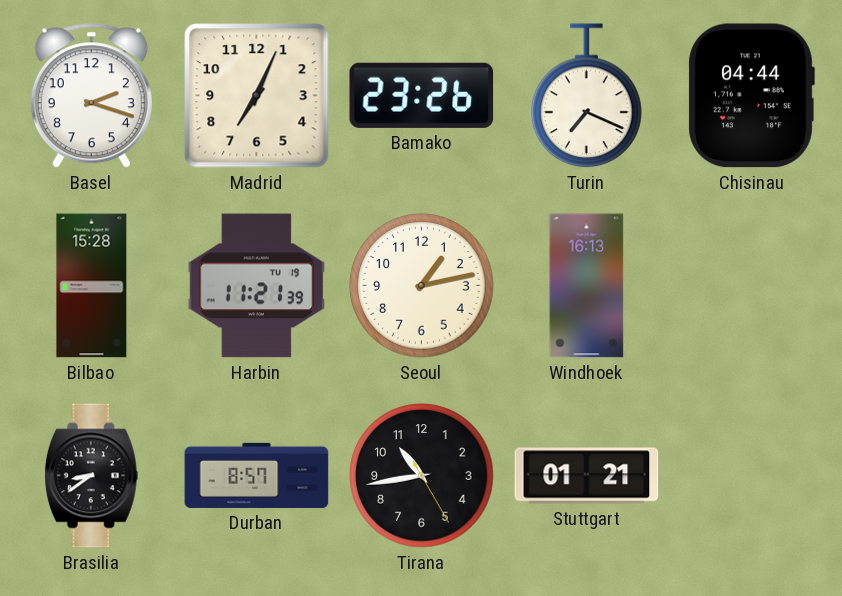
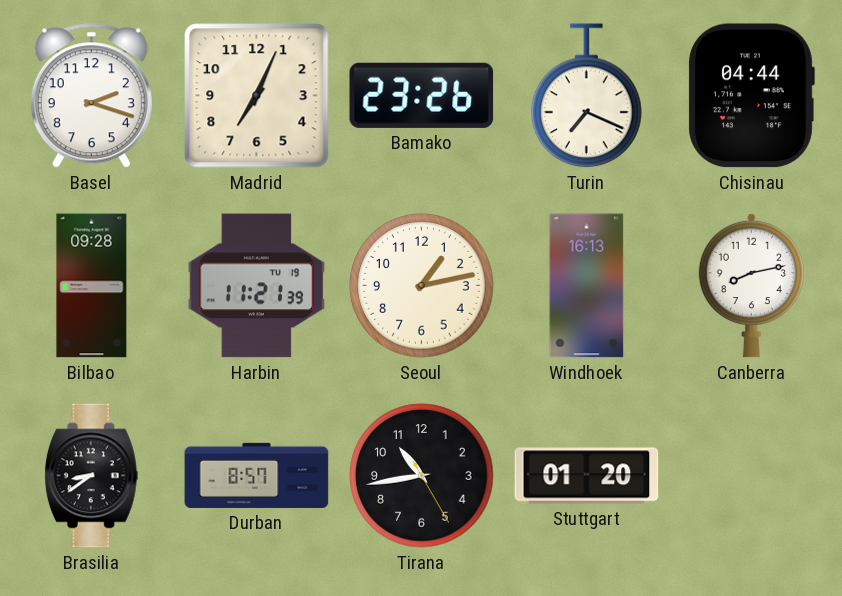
Bilbao: 15:28 -> 09:28 (92, 286)
Canberra: none -> 8:13 (751, 285)
Stuttgart: 01:21 -> 01:20 (587, 476)
